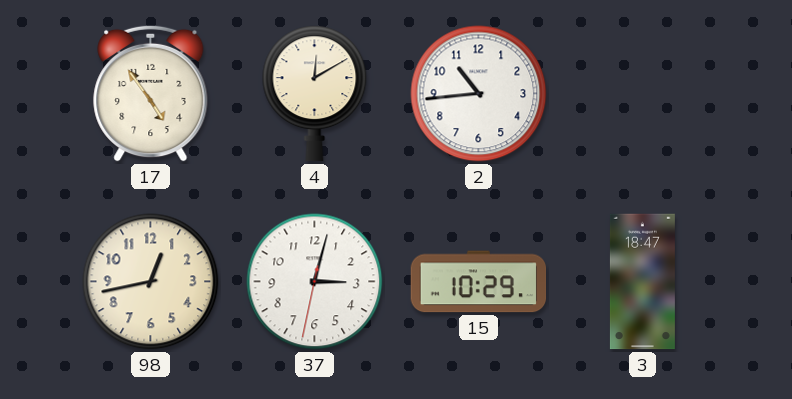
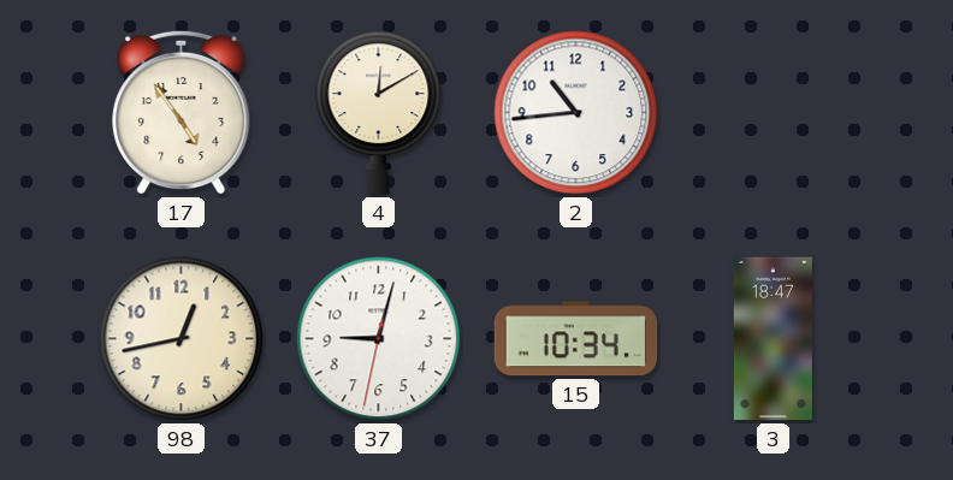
37: 3:02 -> 9:02 (379, 339)
15: 10:29 -> 10:34 (576, 339)
